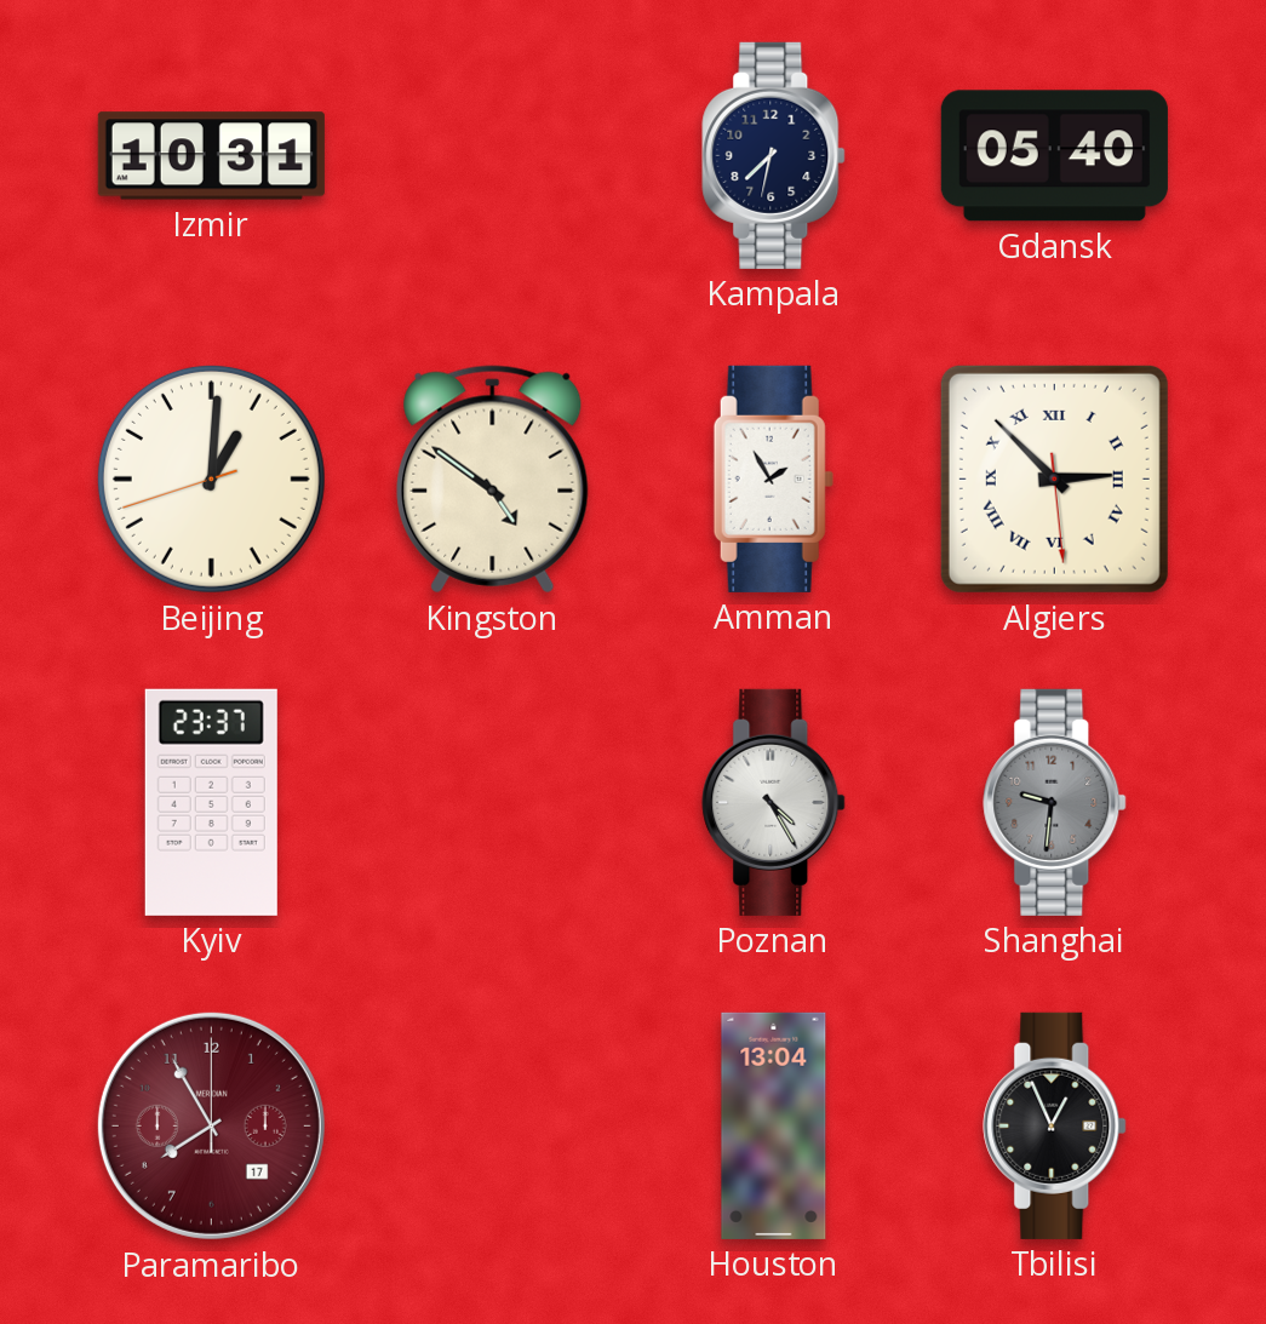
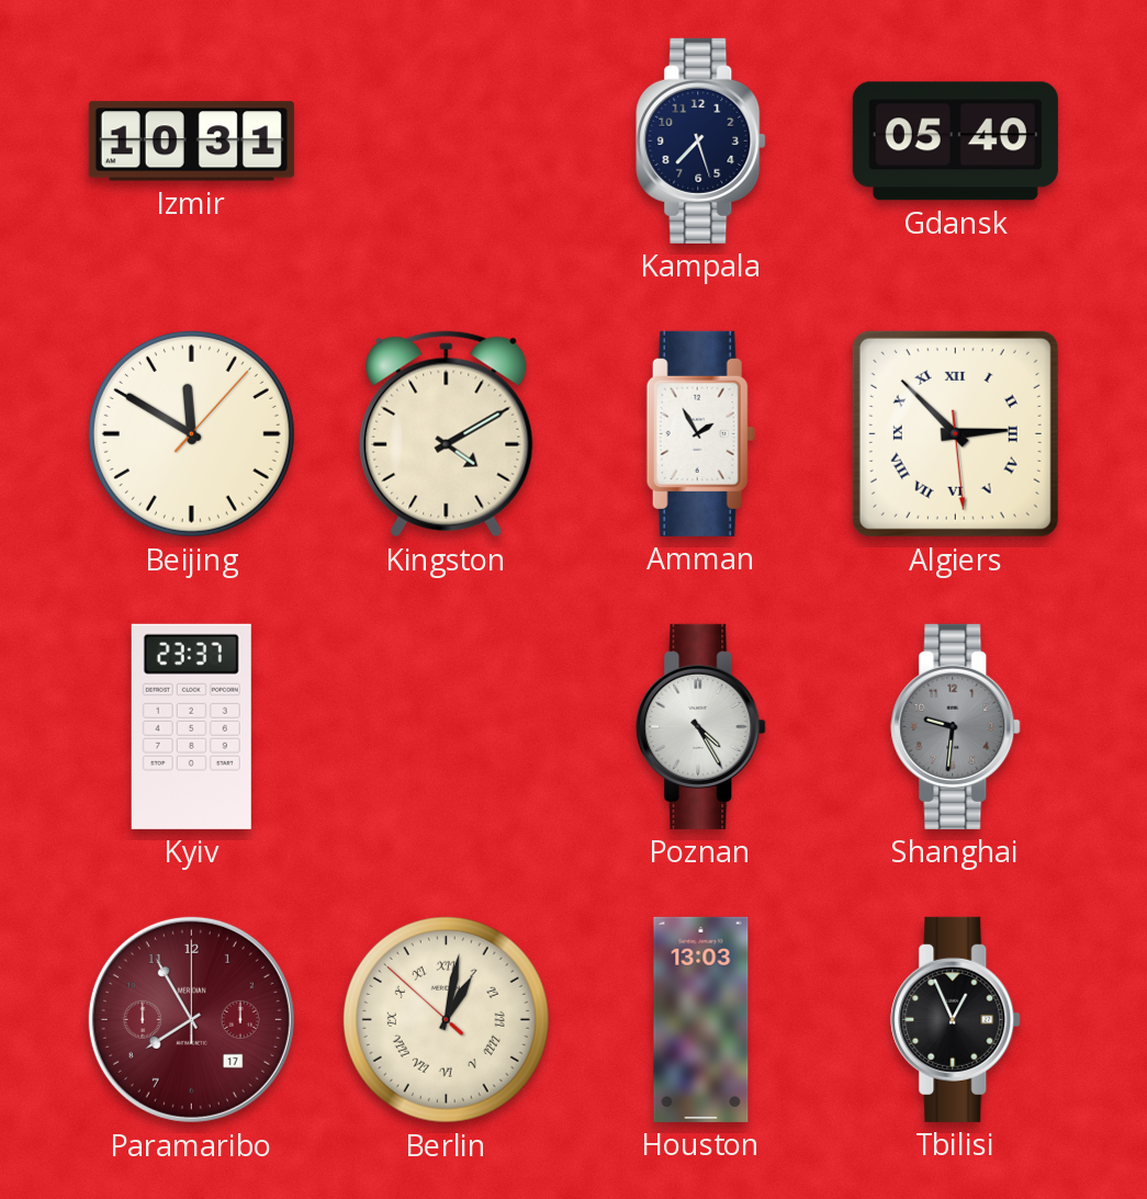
Kampala: 7:32 -> 7:27 (701, 140)
Beijing: 1:00 -> 11:50 (191, 433)
Kingston: 4:51 -> 4:10 (447, 434)
Berlin: none -> 1:01 (446, 1019)
Houston: 13:04 -> 13:03 (701, 1019)
